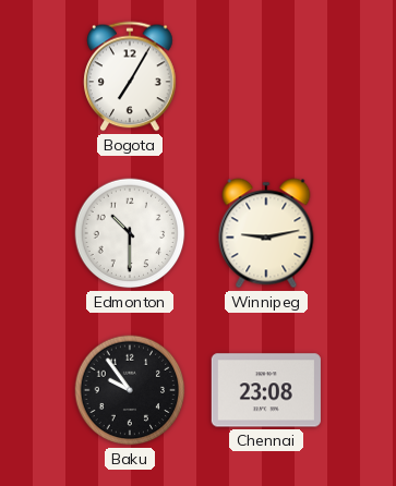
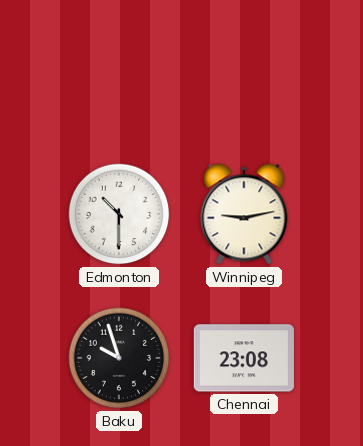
Bogota: 7:05 -> none (130, 76)
Baku: 9:54 -> 9:57 (119, 358)
